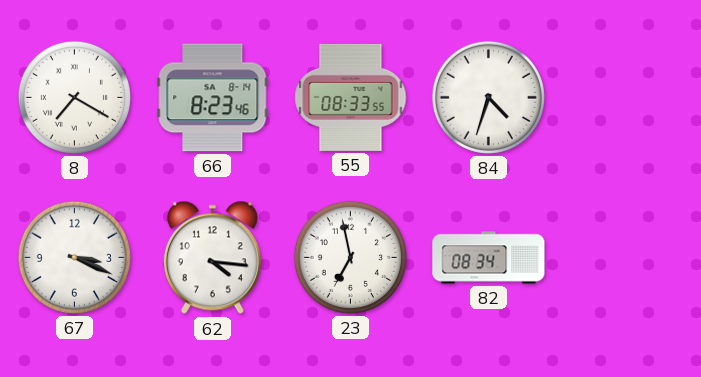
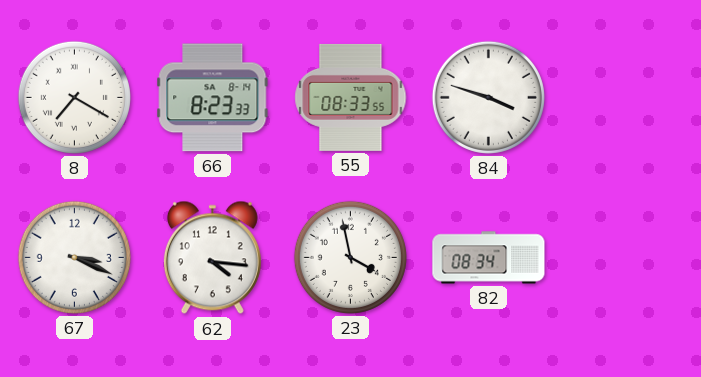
66: 8:23:46 -> 8:23:33 (213, 98)
84: 4:33 -> 3:48 (488, 97)
23: 6:58 -> 3:58 (350, 257)
